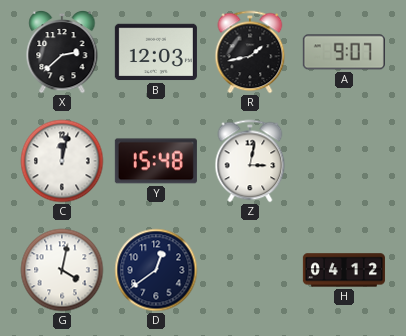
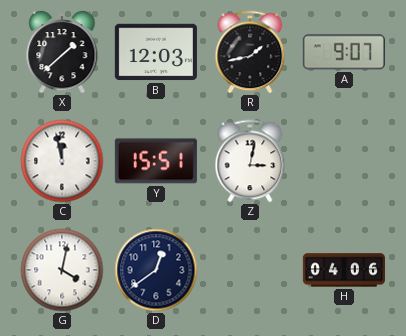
X: 2:38 -> 1:38 (62, 52)
C: 12:02 -> 11:58 (62, 161)
Y: 15:48 -> 15:51 (156, 161)
H: 04:12 -> 04:06 (344, 270)
